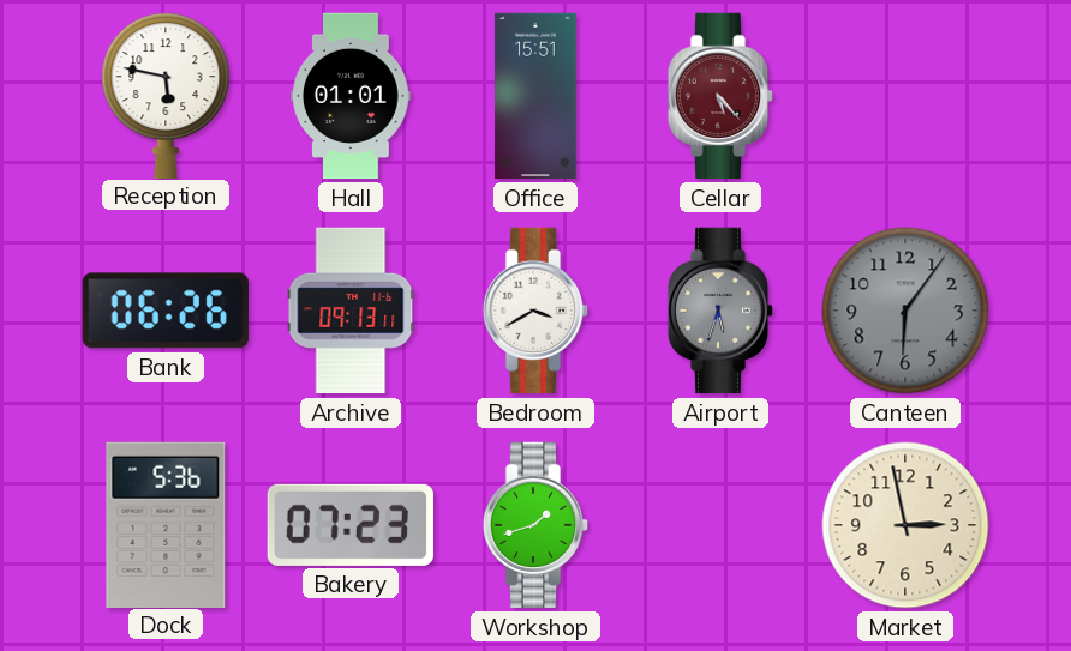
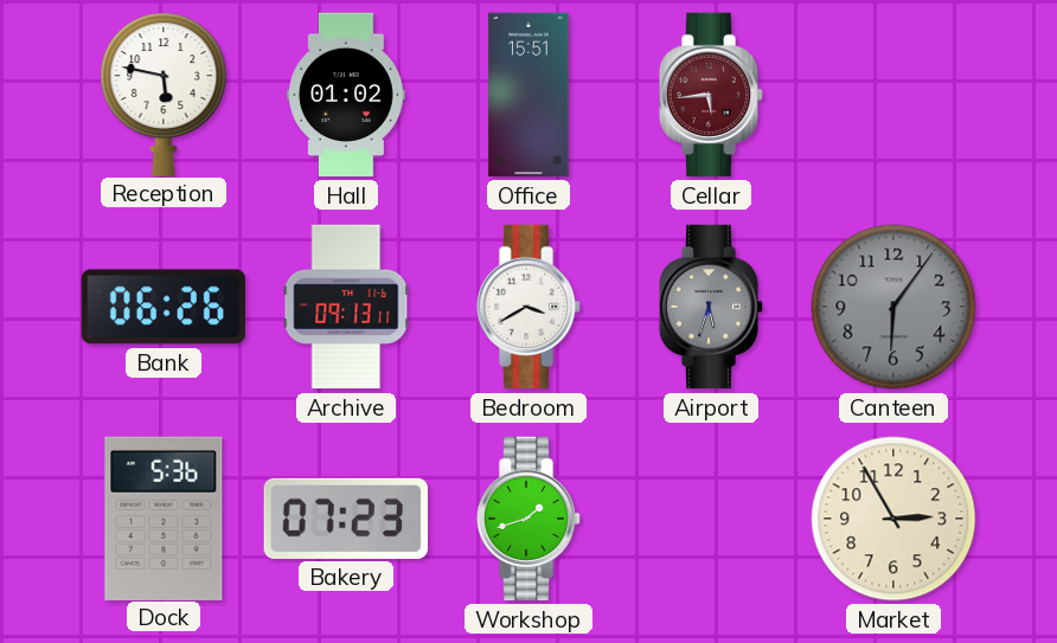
Hall: 01:01 -> 01:02 (346, 95)
Cellar: 5:23 -> 5:44 (711, 95)
Market: 2:58 -> 2:55 (893, 519)
